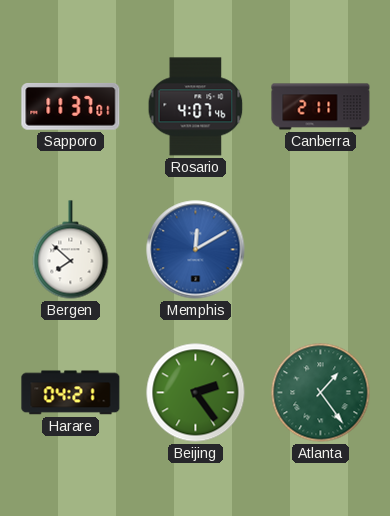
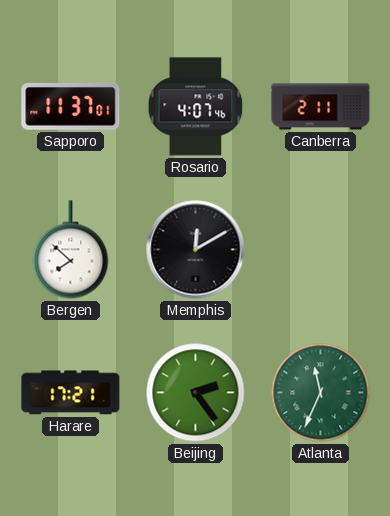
Memphis dial: blue -> black (196, 250)
Harare: 04:21 -> 17:21 (71, 393)
Atlanta: 1:24 -> 11:34 (321, 393)
